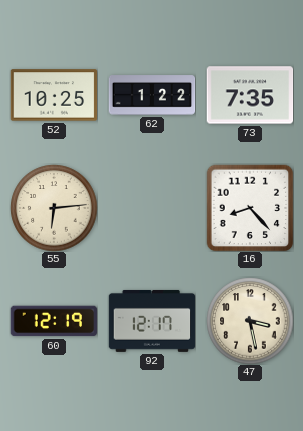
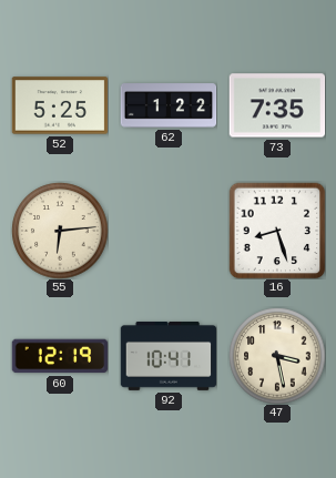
52: 10:25 -> 5:25 (60, 105)
16: 8:23 -> 8:27 (277, 231)
92: 12:17 -> 10:41 (169, 356)
